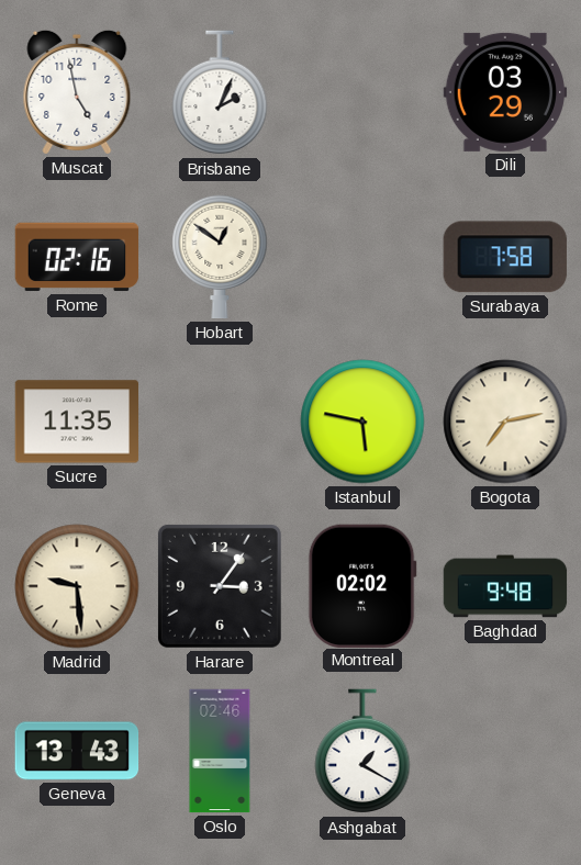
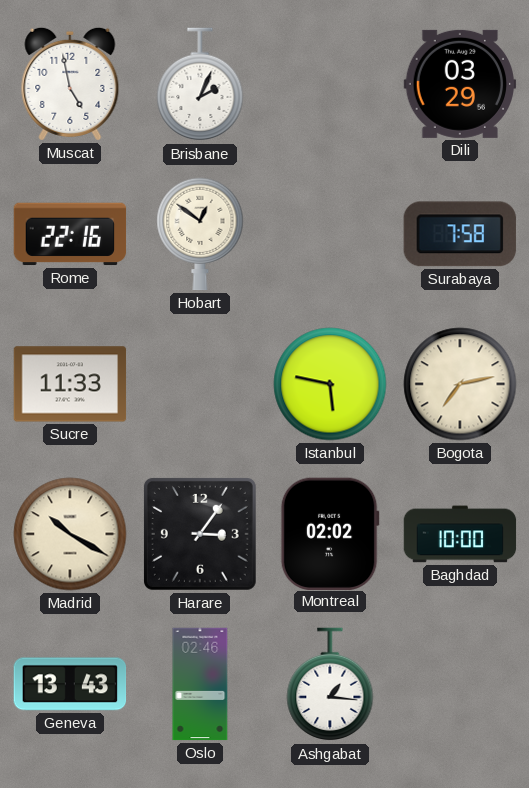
Rome: 02:16 -> 22:16 (70, 234)
Sucre: 11:35 -> 11:33 (70, 384)
Madrid: 9:29 -> 10:20 (70, 534)
Baghdad: 9:48 -> 10:00 (460, 534)
Ashgabat: 1:20 -> 1:16 (330, 685)
